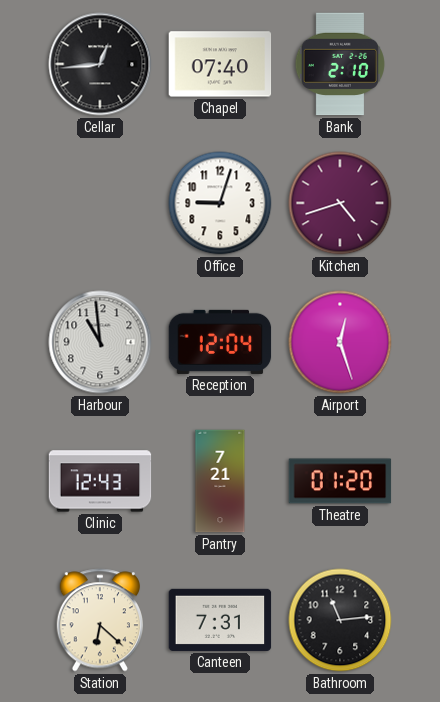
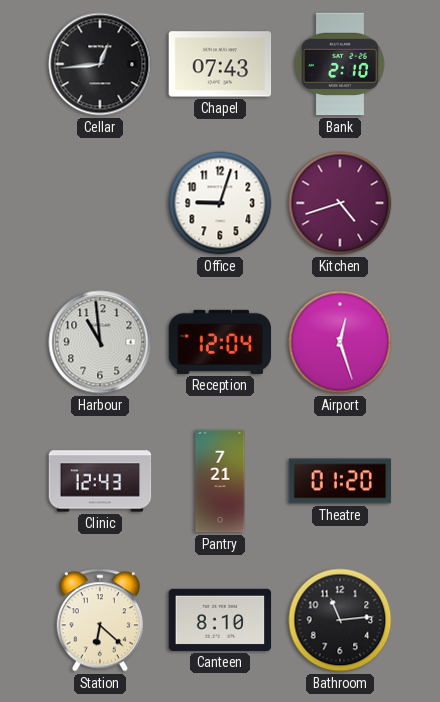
Chapel: 07:40 -> 07:43 (220, 64)
Canteen: 7:31 -> 8:10 (220, 620)
